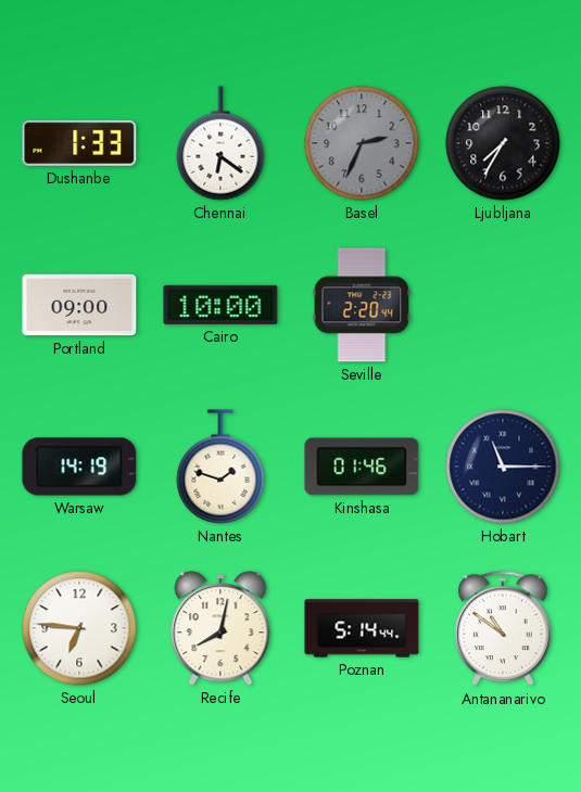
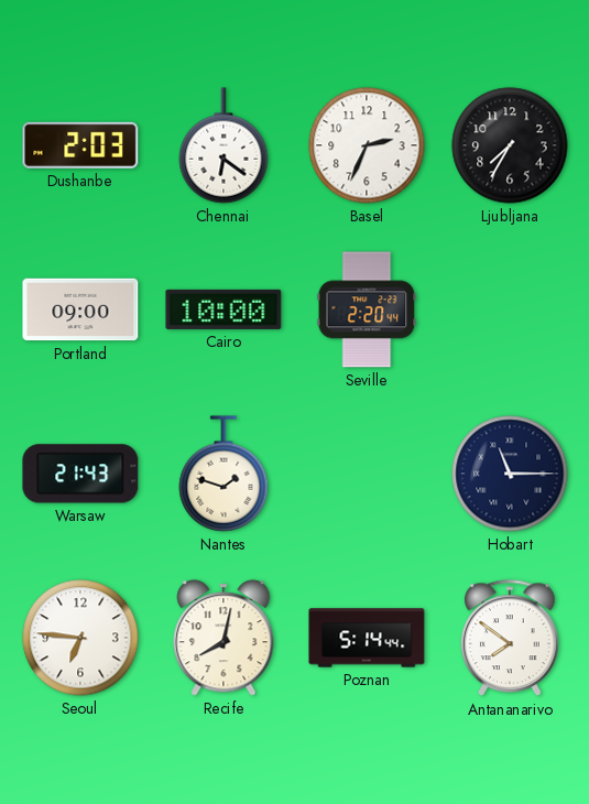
Dushanbe: 1:33 -> 2:03 (80, 145)
Basel dial: grey -> white (367, 145)
Warsaw: 14:19 -> 21:43 (80, 474)
Kinshasa: 01:46 -> none (362, 467)
Antananarivo: 10:51 -> 7:51 (510, 639)
